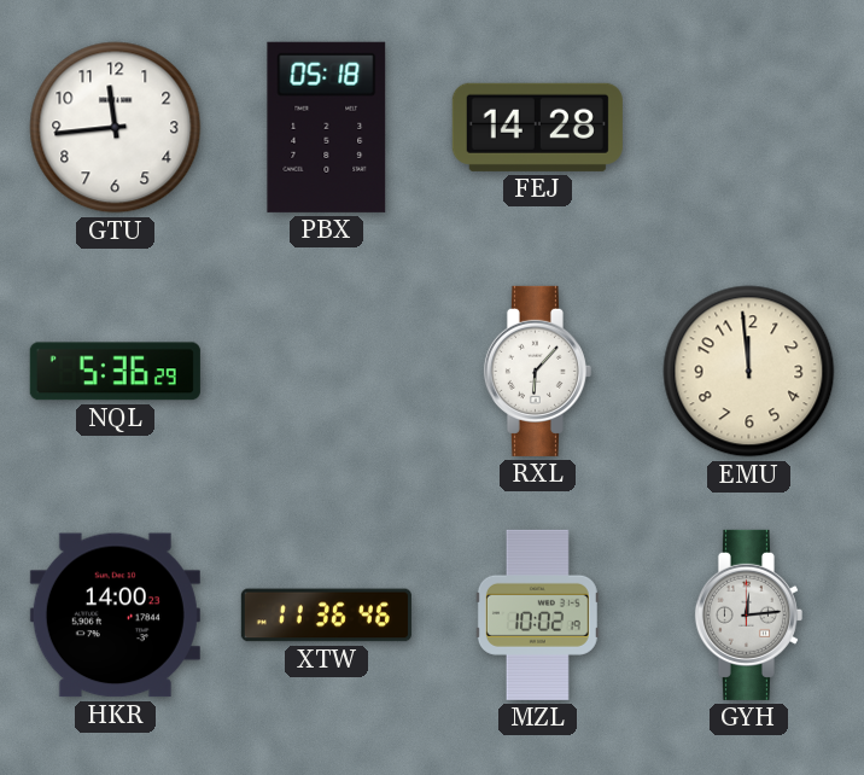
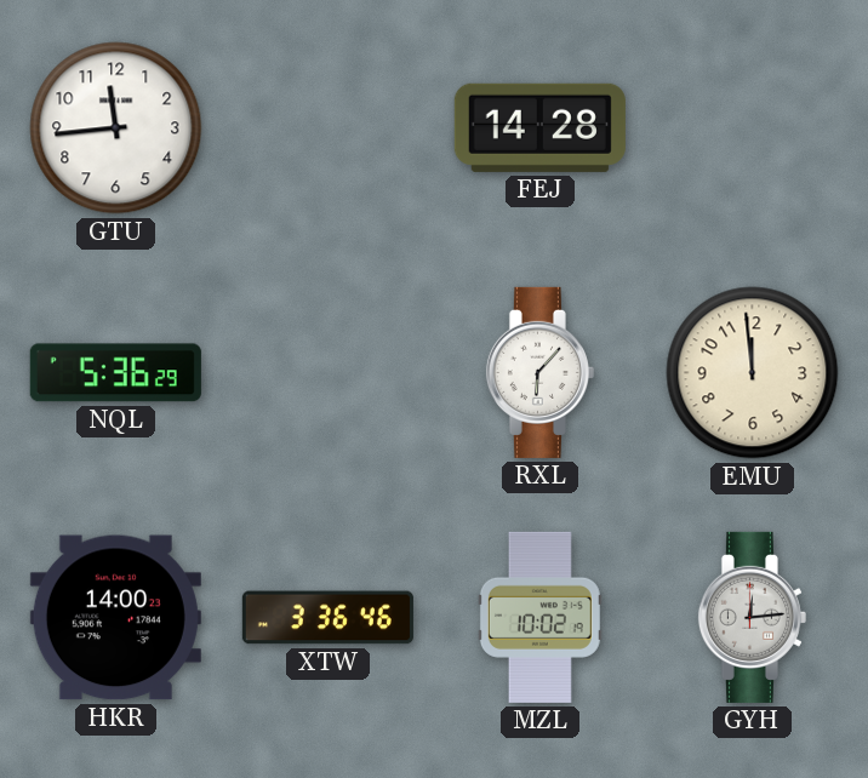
PBX: 05:18 -> none (327, 127)
XTW: 11:36 -> 3:36 (327, 618)
